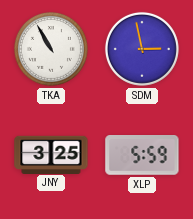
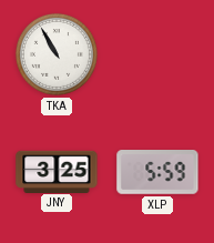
SDM: 2:58 -> none (142, 49)
